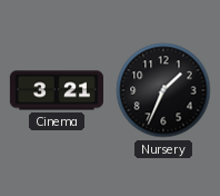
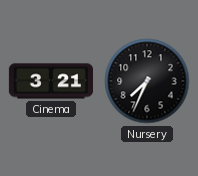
Nursery: 1:34 -> 7:34 (147, 81)
